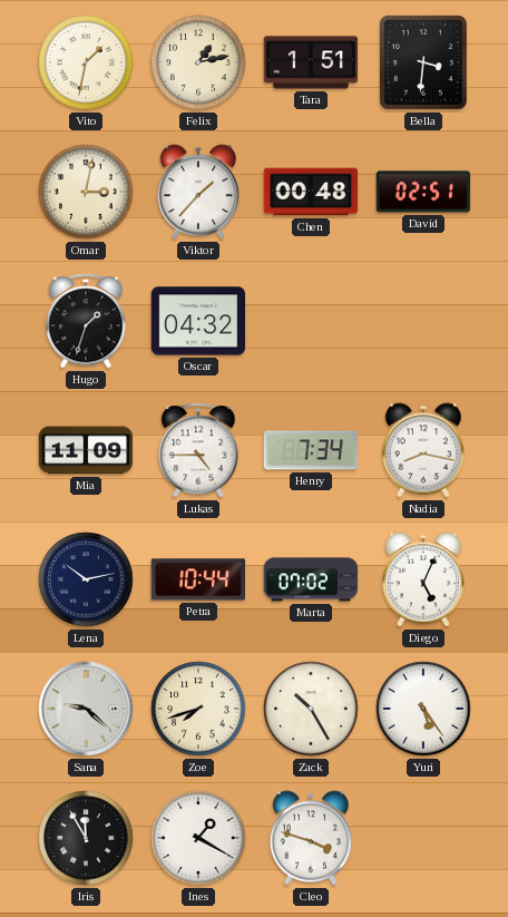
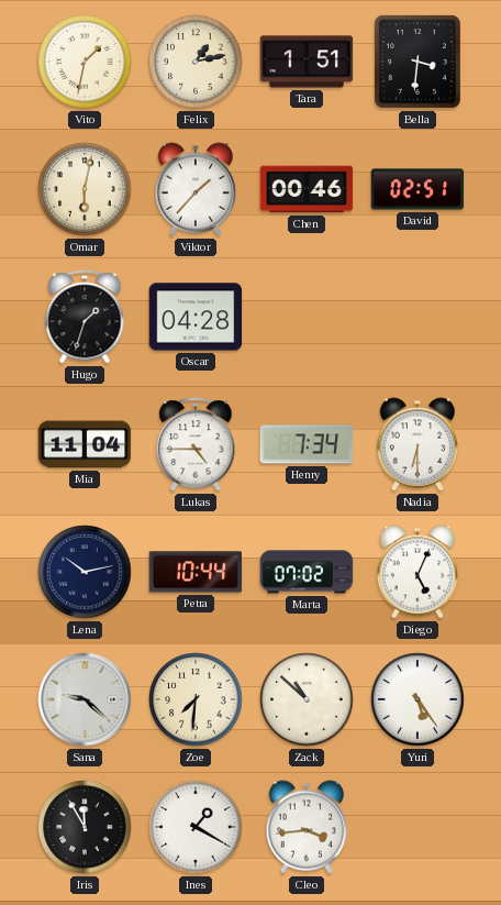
Omar: 3:02 -> 6:02 (85, 189)
Chen: 00:48 -> 00:46 (307, 189)
Oscar: 04:32 -> 04:28 (196, 317)
Mia: 11:09 -> 11:04 (85, 444)
Nadia: 8:17 -> 6:30 (417, 444)
Zoe: 7:42 -> 7:31 (196, 699)
Zack: 10:25 -> 10:52 (307, 699)
Cleo: 3:48 -> 3:44 (307, 827)
